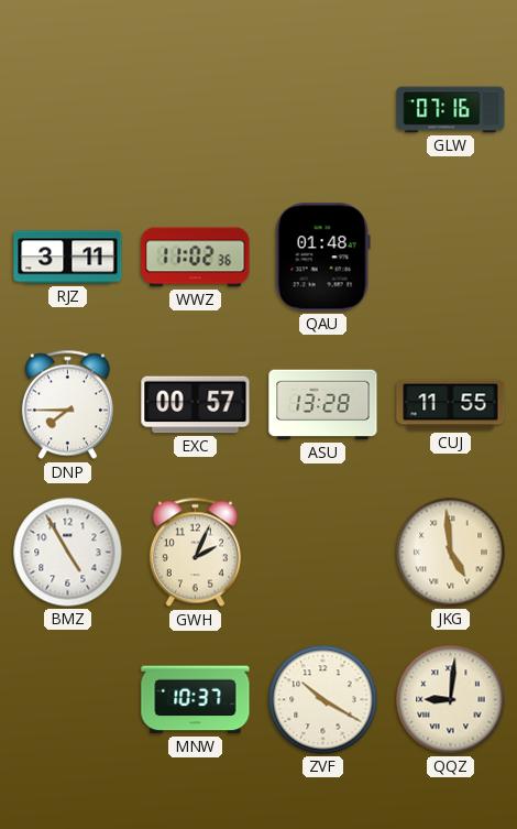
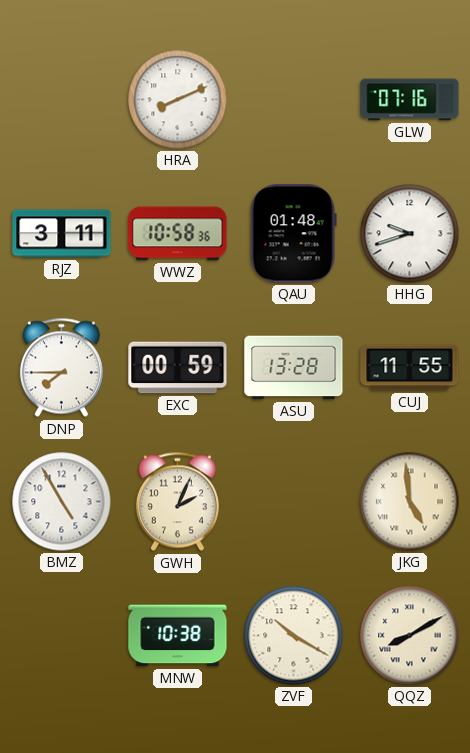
HRA: none -> 8:11 (178, 100)
WWZ: 11:02 -> 10:58 (178, 234)
HHG: none -> 9:42 (410, 234)
EXC: 00:57 -> 00:59 (178, 368)
MNW: 10:37 -> 10:38 (178, 636)
QQZ: 9:01 -> 8:10 (410, 636)
